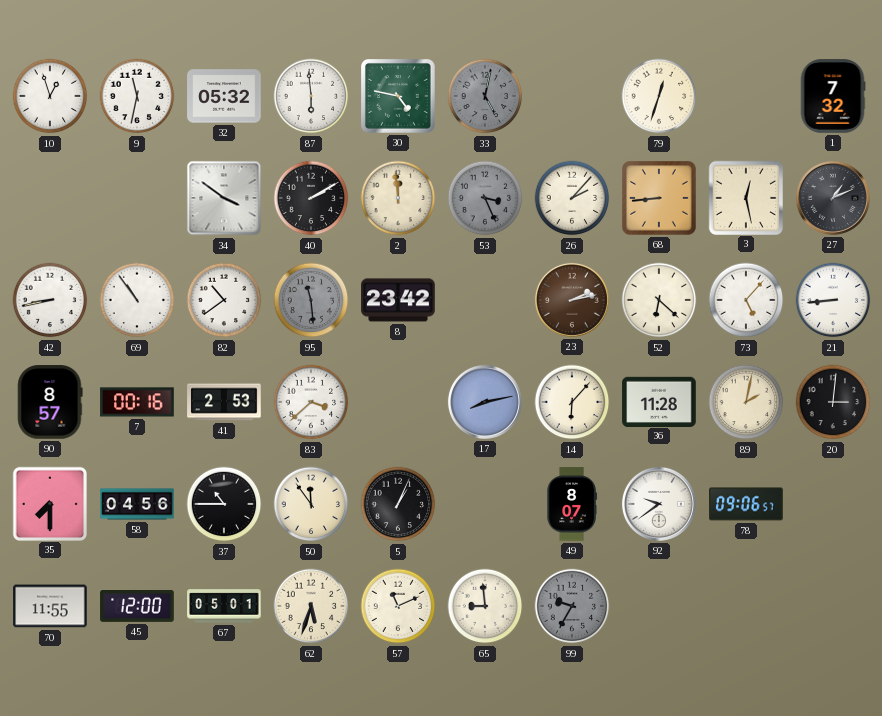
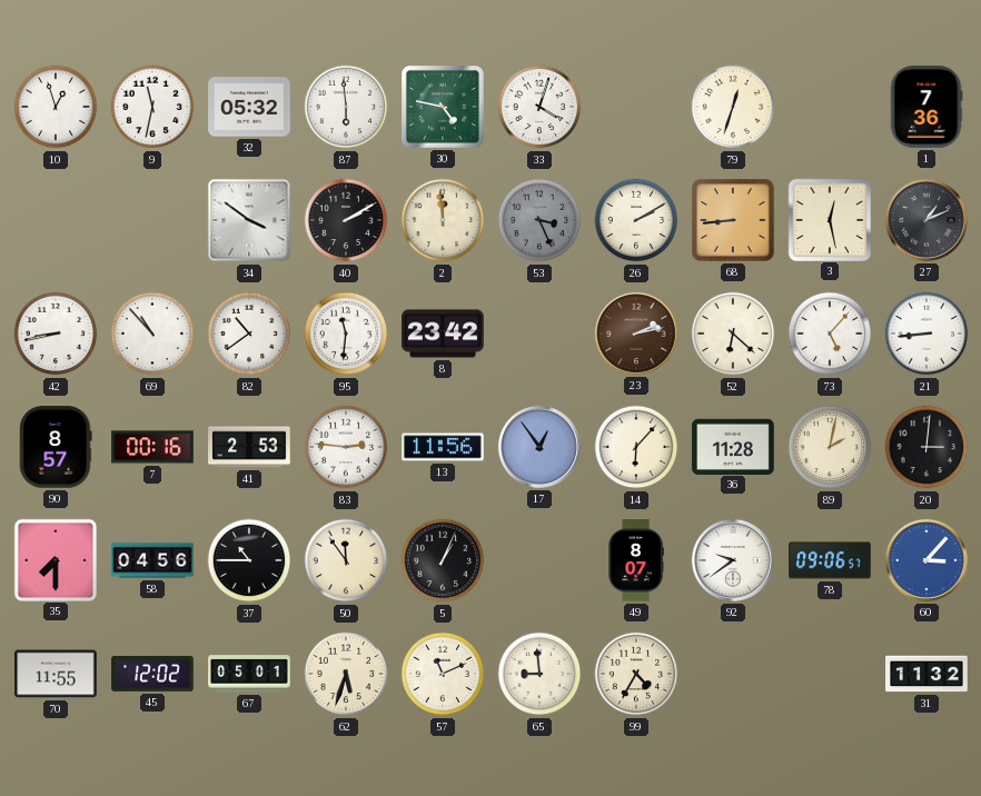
33: 5:02 -> 4:03 (539, 107)
33 dial: grey -> white (539, 107)
1: 7:32 -> 7:36 (926, 107)
26: 2:07 -> 2:10 (636, 220)
69: 10:54 -> 10:53 (152, 334)
95: 11:29 -> 11:31 (346, 334)
95 dial: grey -> white (346, 334)
83: 3:38 -> 2:46 (346, 447)
13: none -> 11:56 (443, 447)
17: 8:13 -> 12:54 (539, 447)
60: none -> 3:07 (926, 560)
45: 12:00 -> 12:02 (152, 675)
99: 9:35 -> 4:35 (636, 674)
99 dial: grey -> cream (636, 674)
31: none -> 11:32 (926, 674)
